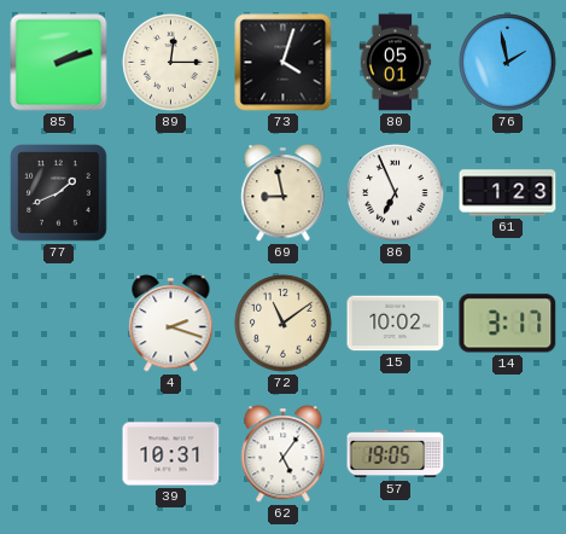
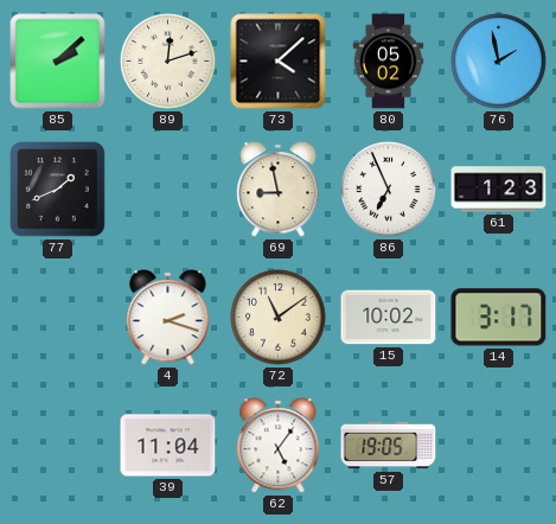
85: 2:12 -> 2:08 (58, 62)
89: 12:15 -> 12:12 (168, 62)
73: 4:03 -> 4:08 (279, 62)
80: 05:01 -> 05:02 (389, 62)
39: 10:31 -> 11:04 (168, 446)
